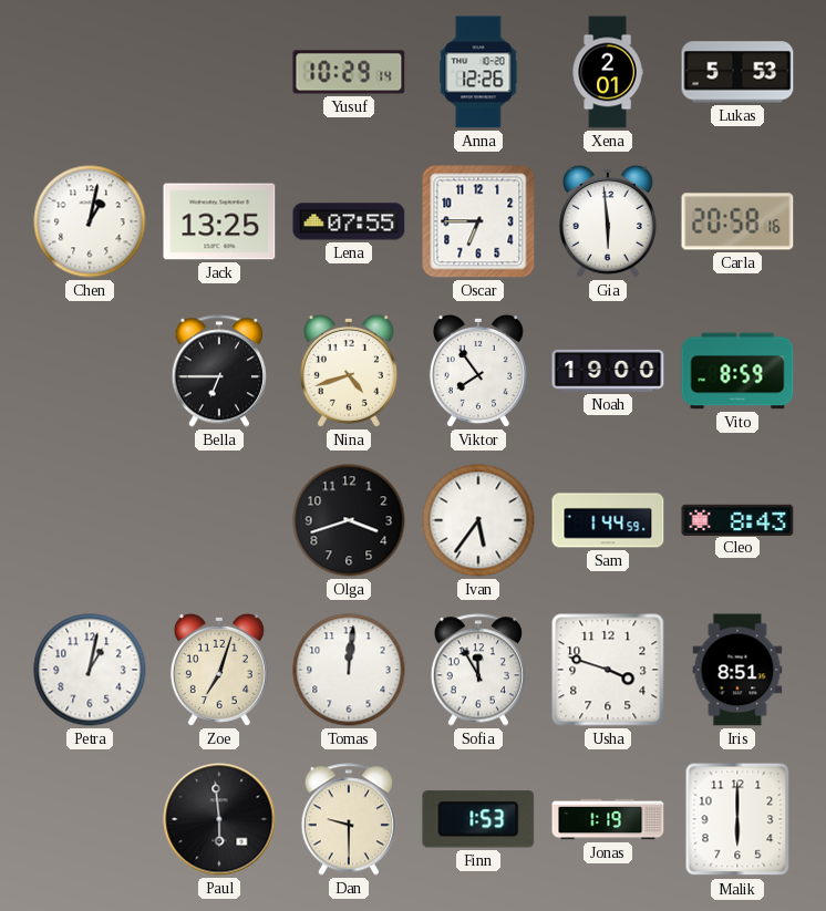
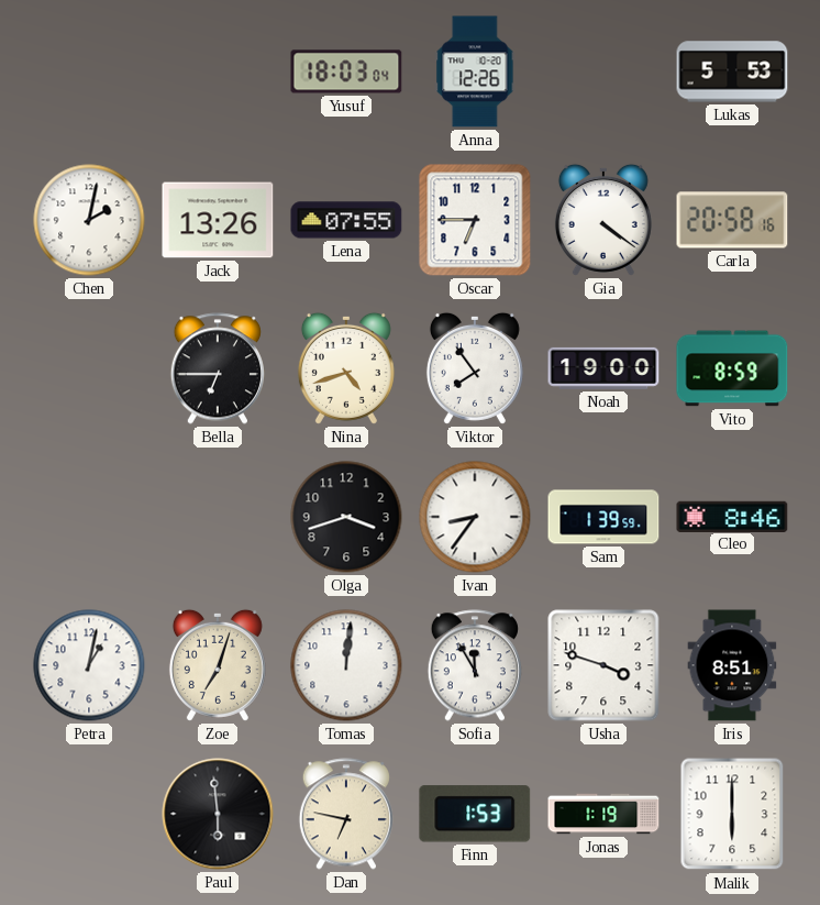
Yusuf: 10:29 -> 18:03 (346, 71)
Xena: 2:01 -> none (608, 72)
Chen: 1:02 -> 2:02 (89, 220)
Jack: 13:25 -> 13:26 (218, 220)
Gia: 5:59 -> 4:21 (603, 220)
Ivan: 5:36 -> 8:36 (475, 517)
Sam: 1:44 -> 1:39 (603, 517)
Cleo: 8:43 -> 8:46 (732, 516)
Dan: 9:30 -> 6:47 (346, 814)
